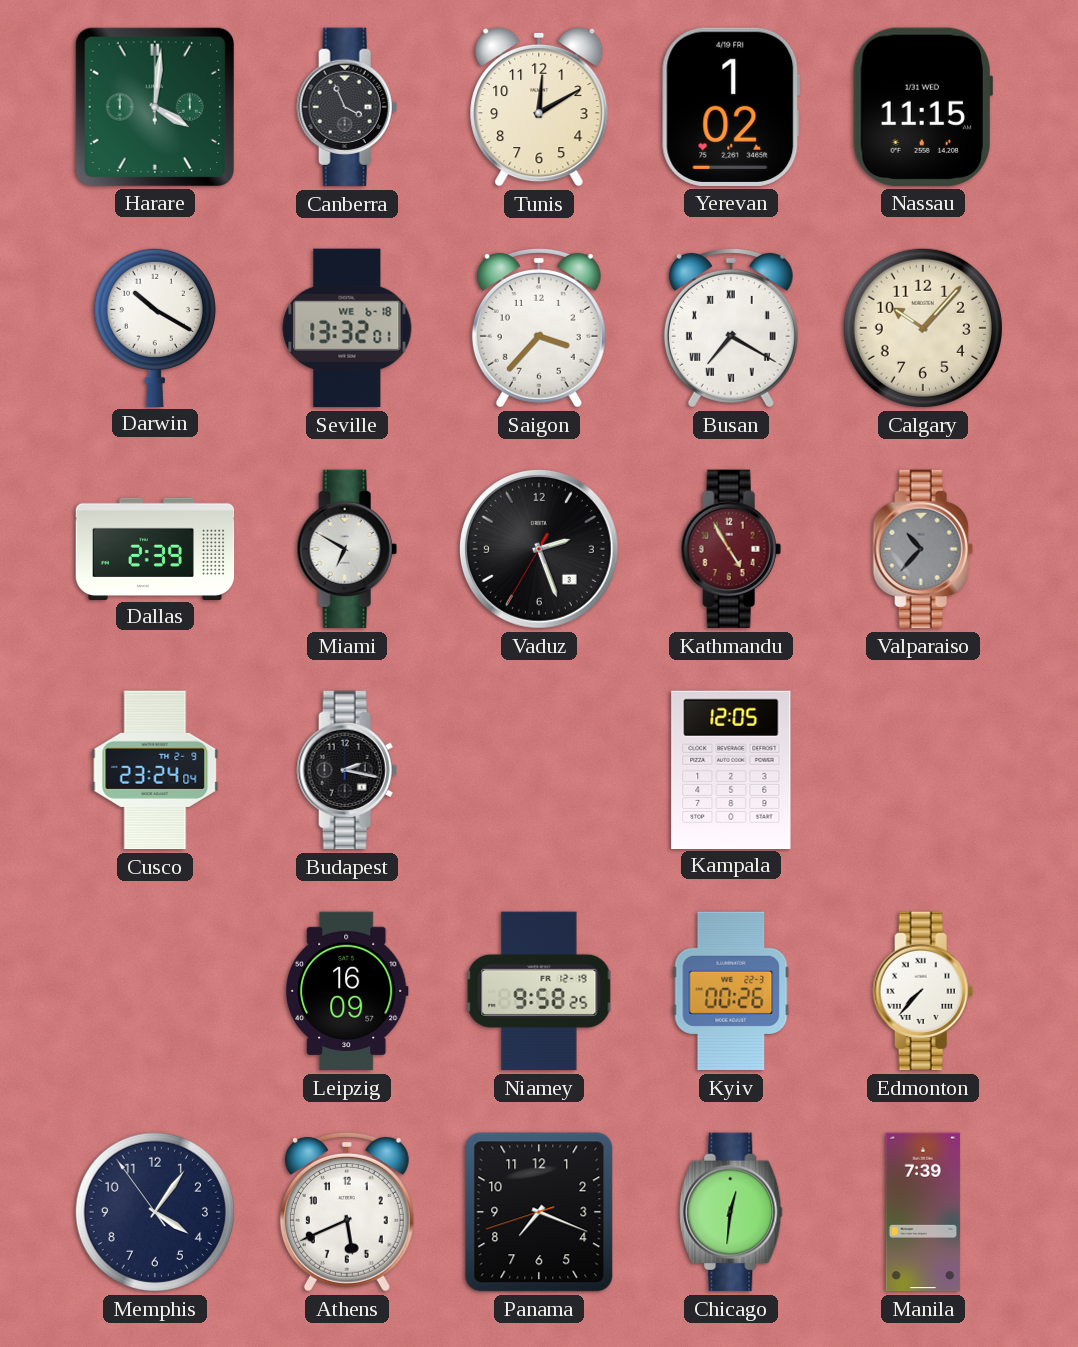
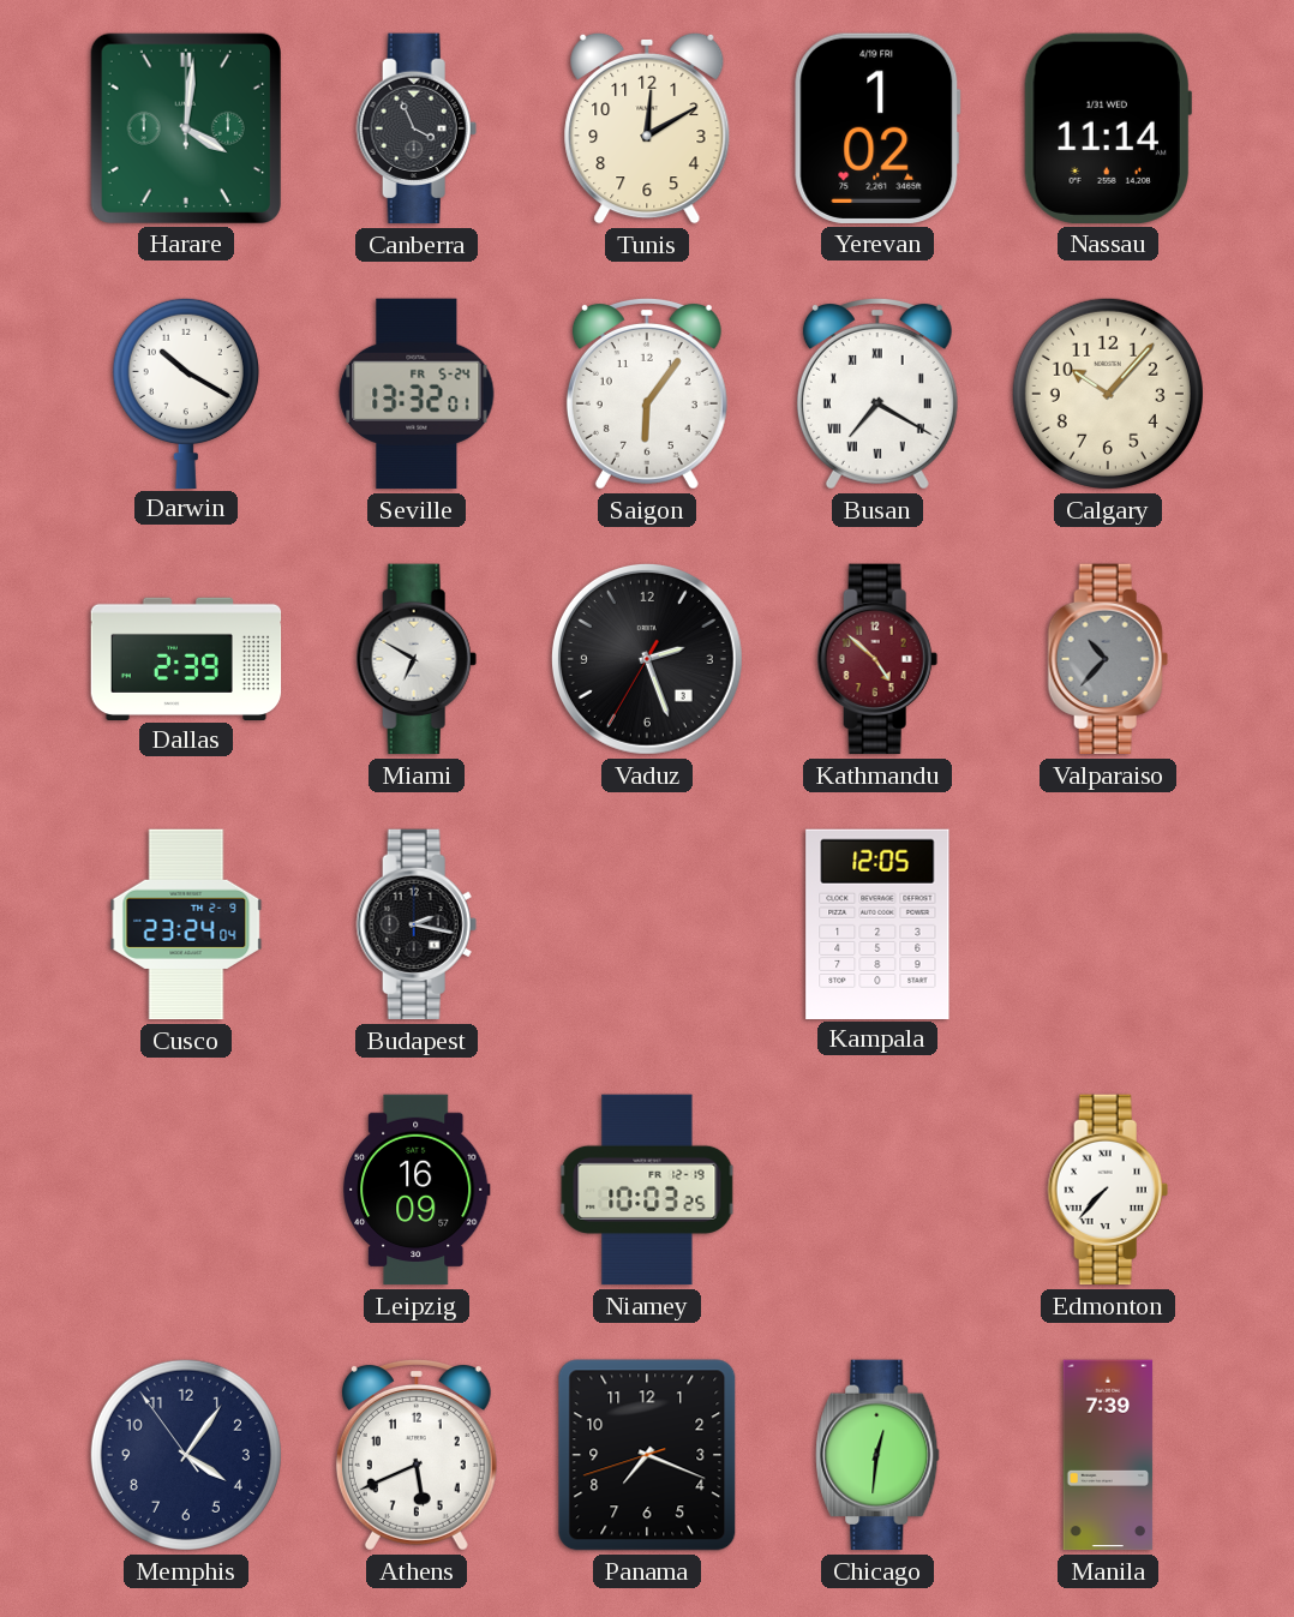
Nassau: 11:15 -> 11:14 (1107, 128)
Seville date: WE 6-18 -> FR 5-24 (417, 394)
Saigon: 3:37 -> 6:06 (647, 394)
Kathmandu: 4:55 -> 4:52 (877, 659)
Niamey: 9:58 -> 10:03 (647, 1190)
Kyiv: 00:26 -> none (731, 991)
